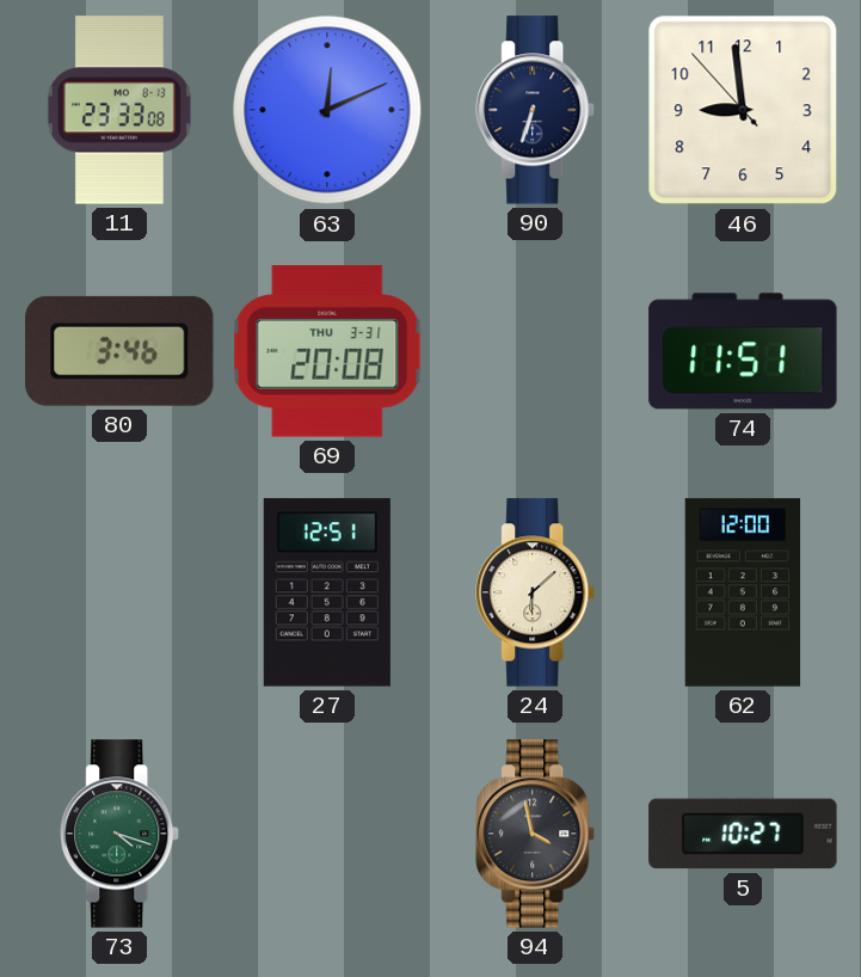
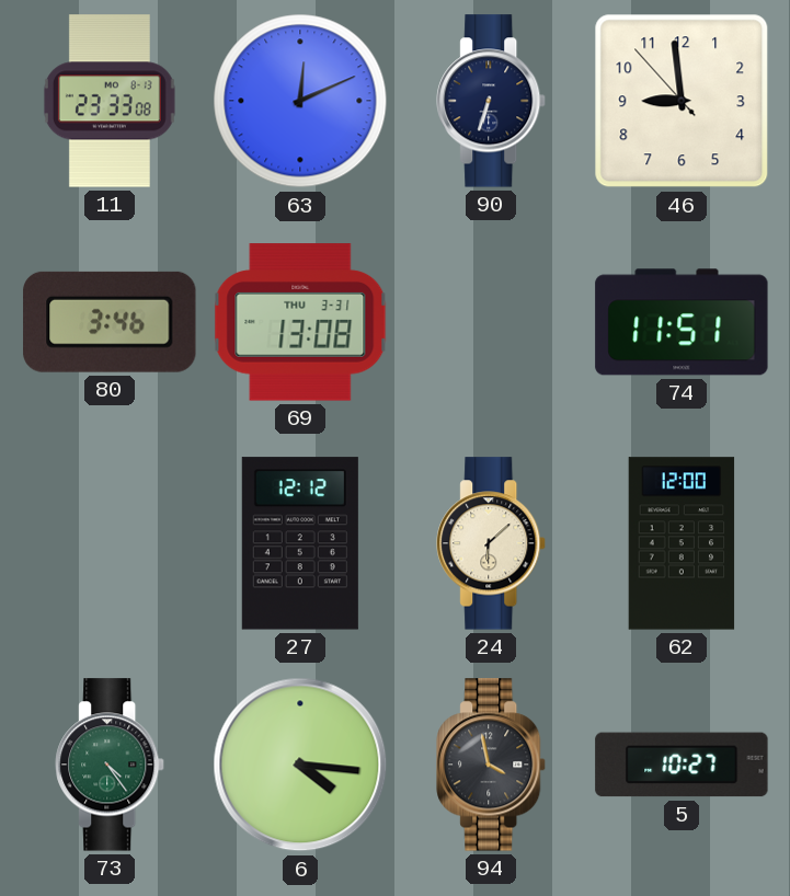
69: 20:08 -> 13:08 (300, 322)
27: 12:51 -> 12:12 (300, 543)
73: 4:18 -> 4:24 (111, 765)
6: none -> 4:16 (300, 765)
